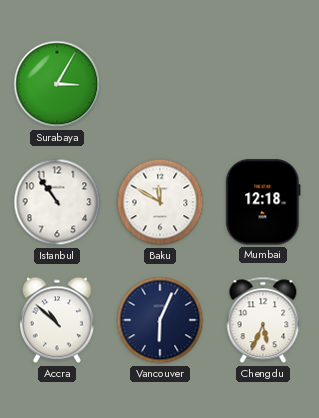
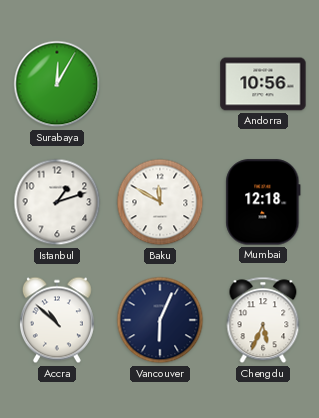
Surabaya: 3:05 -> 12:05 (57, 84)
Andorra: none -> 10:56 (263, 84)
Istanbul: 10:54 -> 1:12 (57, 202)
